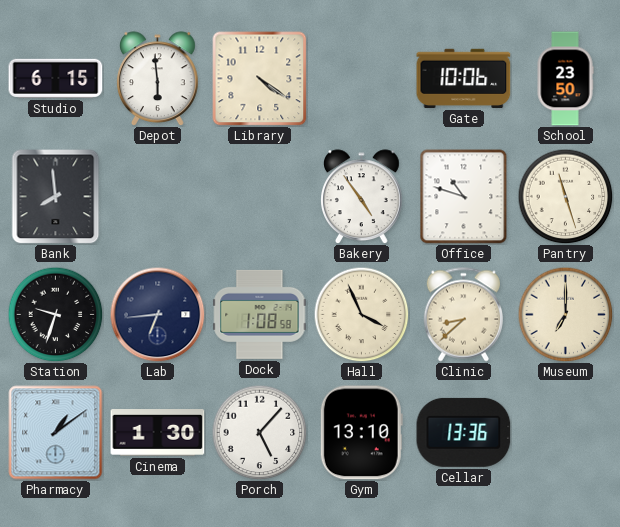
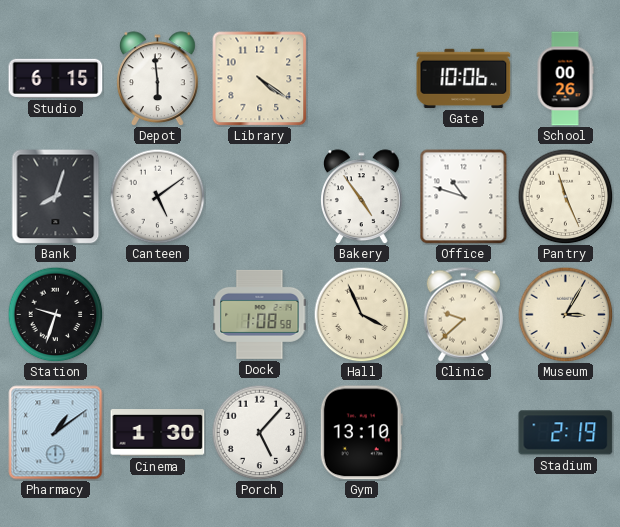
School: 23:50 -> 00:26 (565, 79)
Bank: 7:59 -> 8:03 (56, 196)
Canteen: none -> 5:09 (157, 196)
Pantry: 11:27 -> 11:26 (565, 196)
Lab: 6:44 -> none (157, 314)
Clinic: 8:38 -> 9:38 (463, 315)
Museum: 7:00 -> 3:05 (565, 314)
Cellar: 13:36 -> none (464, 432)
Stadium: none -> 2:19 (566, 433)
